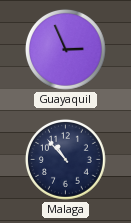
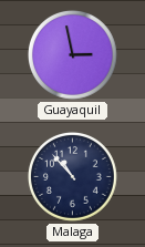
Guayaquil: 2:56 -> 2:58 (72, 54)
